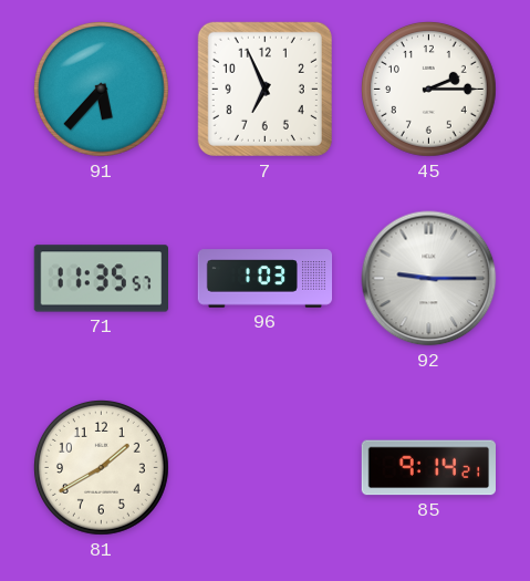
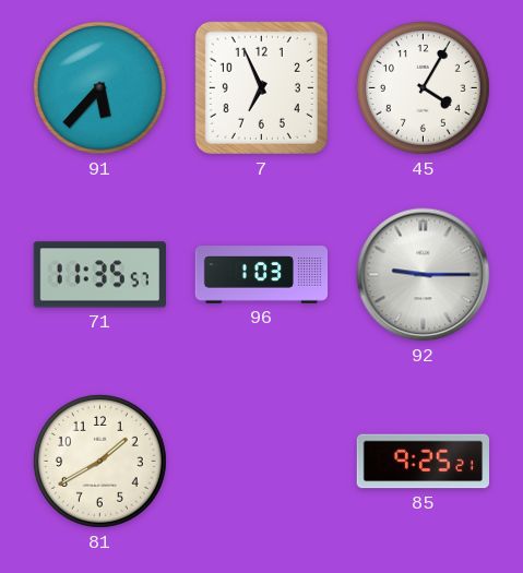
45: 2:15 -> 4:05 (423, 87)
85: 9:14 -> 9:25 (423, 462)
